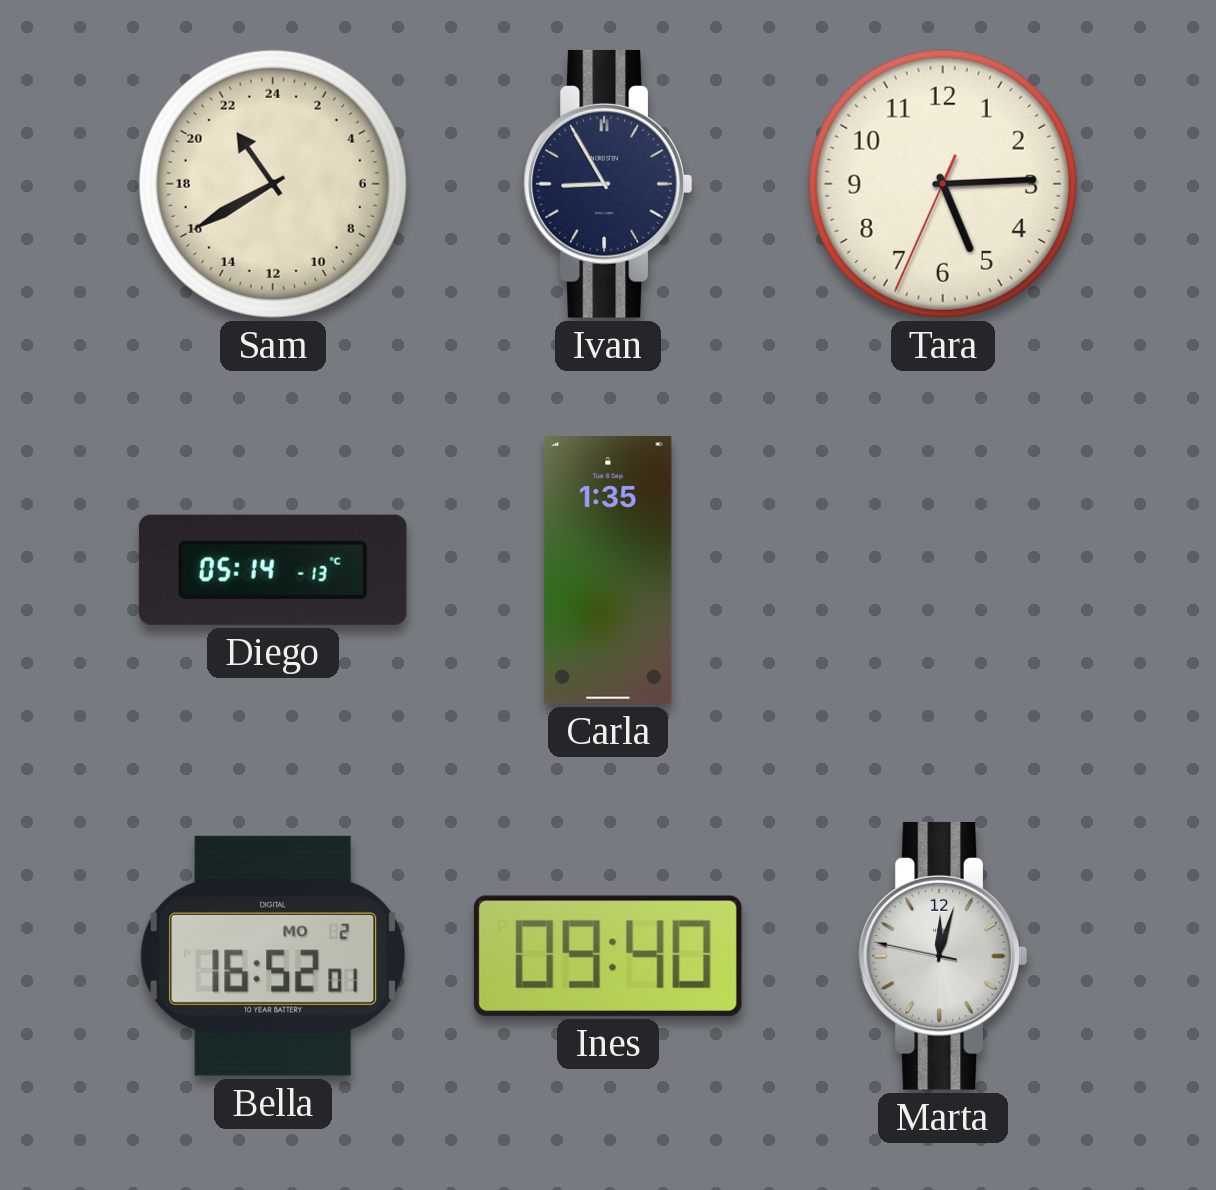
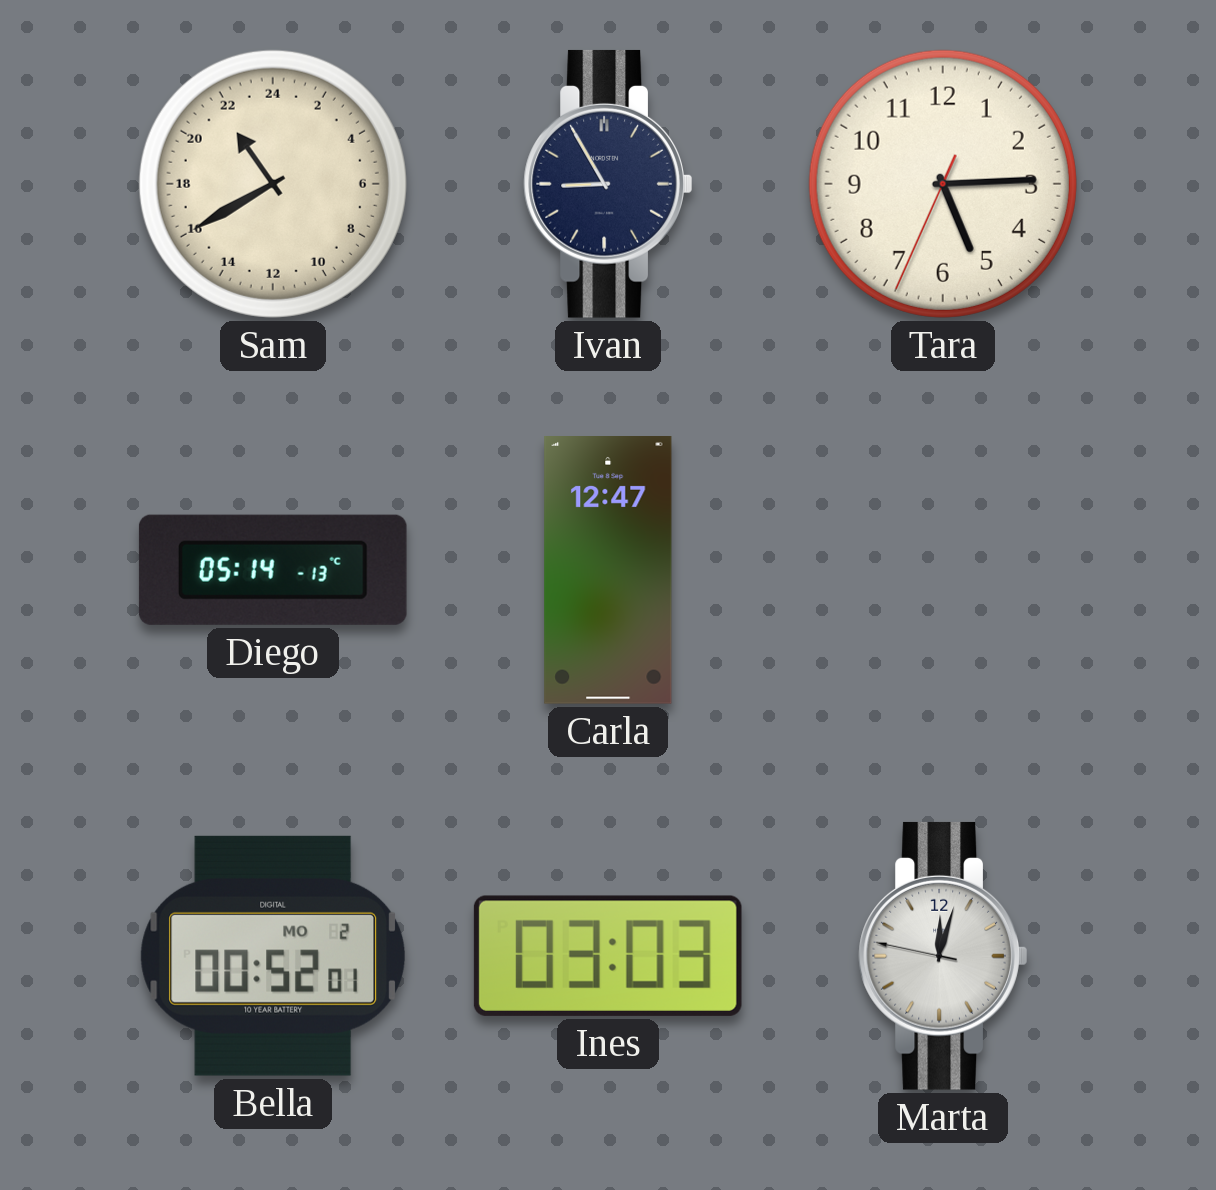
Carla: 1:35 -> 12:47 (608, 571)
Bella: 16:52 -> 00:52 (273, 956)
Ines: 09:40 -> 03:03 (608, 956)
